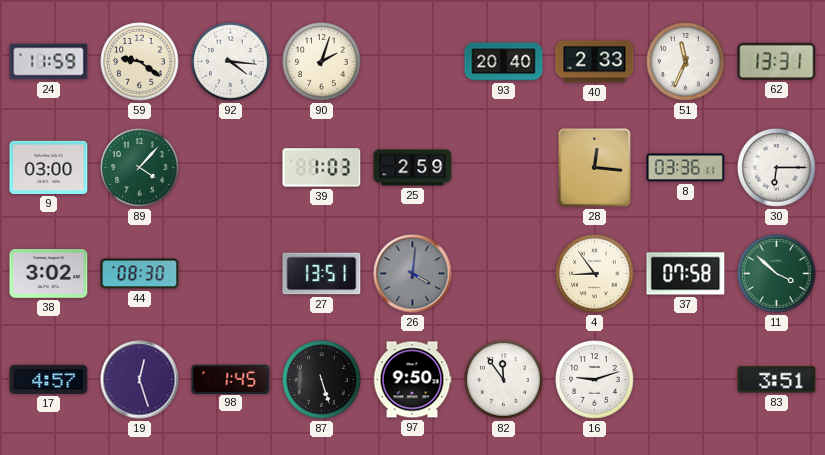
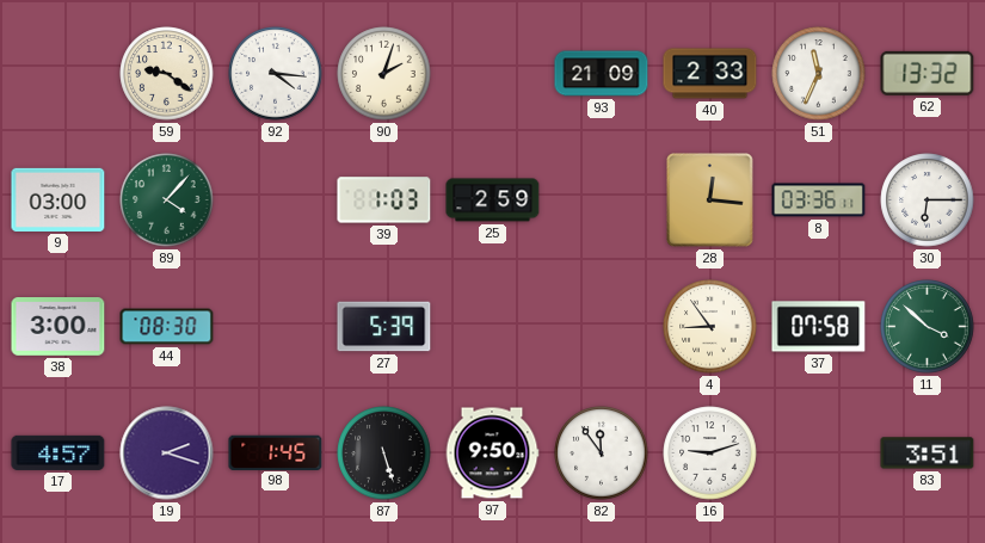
24: 11:59 -> none (49, 62)
93: 20:40 -> 21:09 (602, 74)
62: 13:31 -> 13:32 (928, 73)
38: 3:02 -> 3:00 (59, 327)
27: 13:51 -> 5:39 (384, 327)
26: 4:01 -> none (413, 274)
19: 12:27 -> 2:18 (167, 453)
